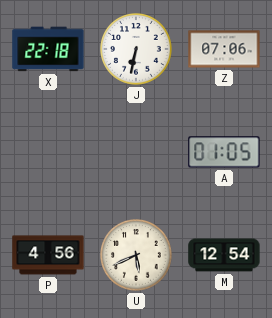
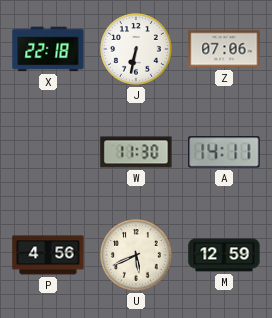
W: none -> 11:30 (136, 152)
A: 01:05 -> 14:11 (224, 152)
M: 12:54 -> 12:59 (224, 255)
